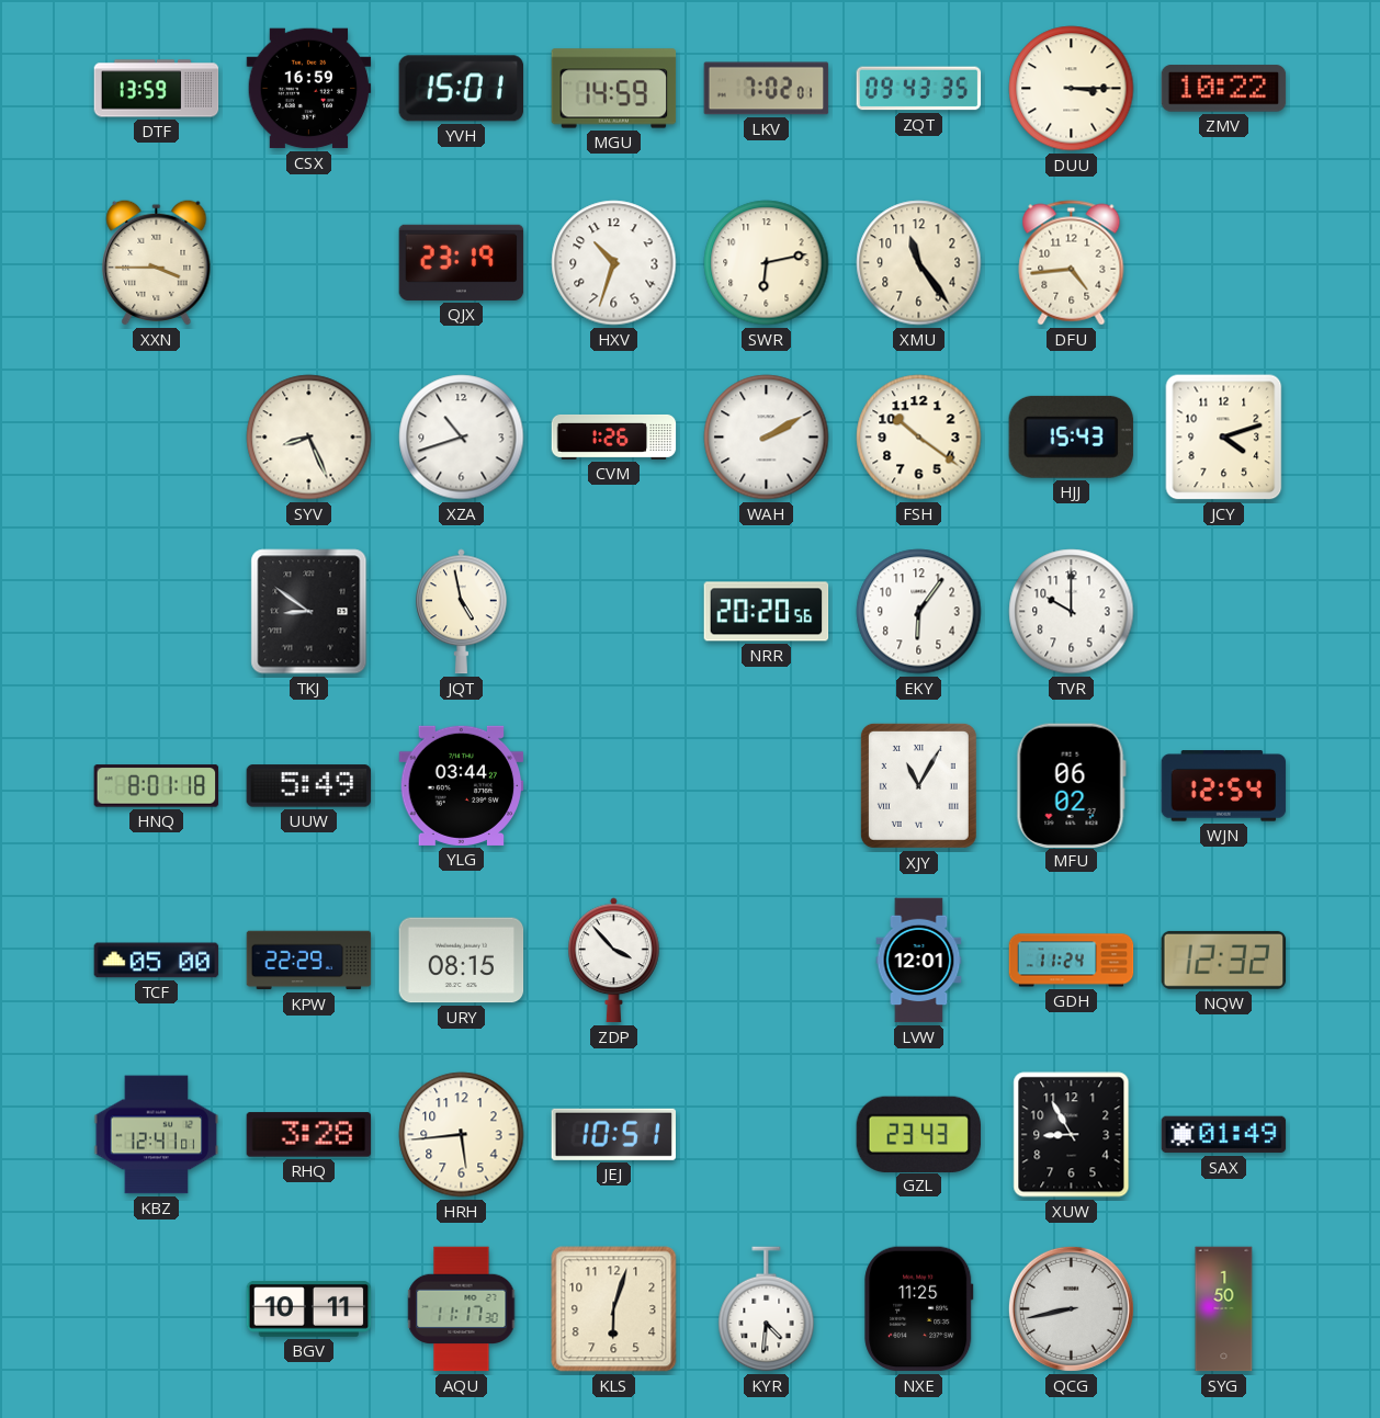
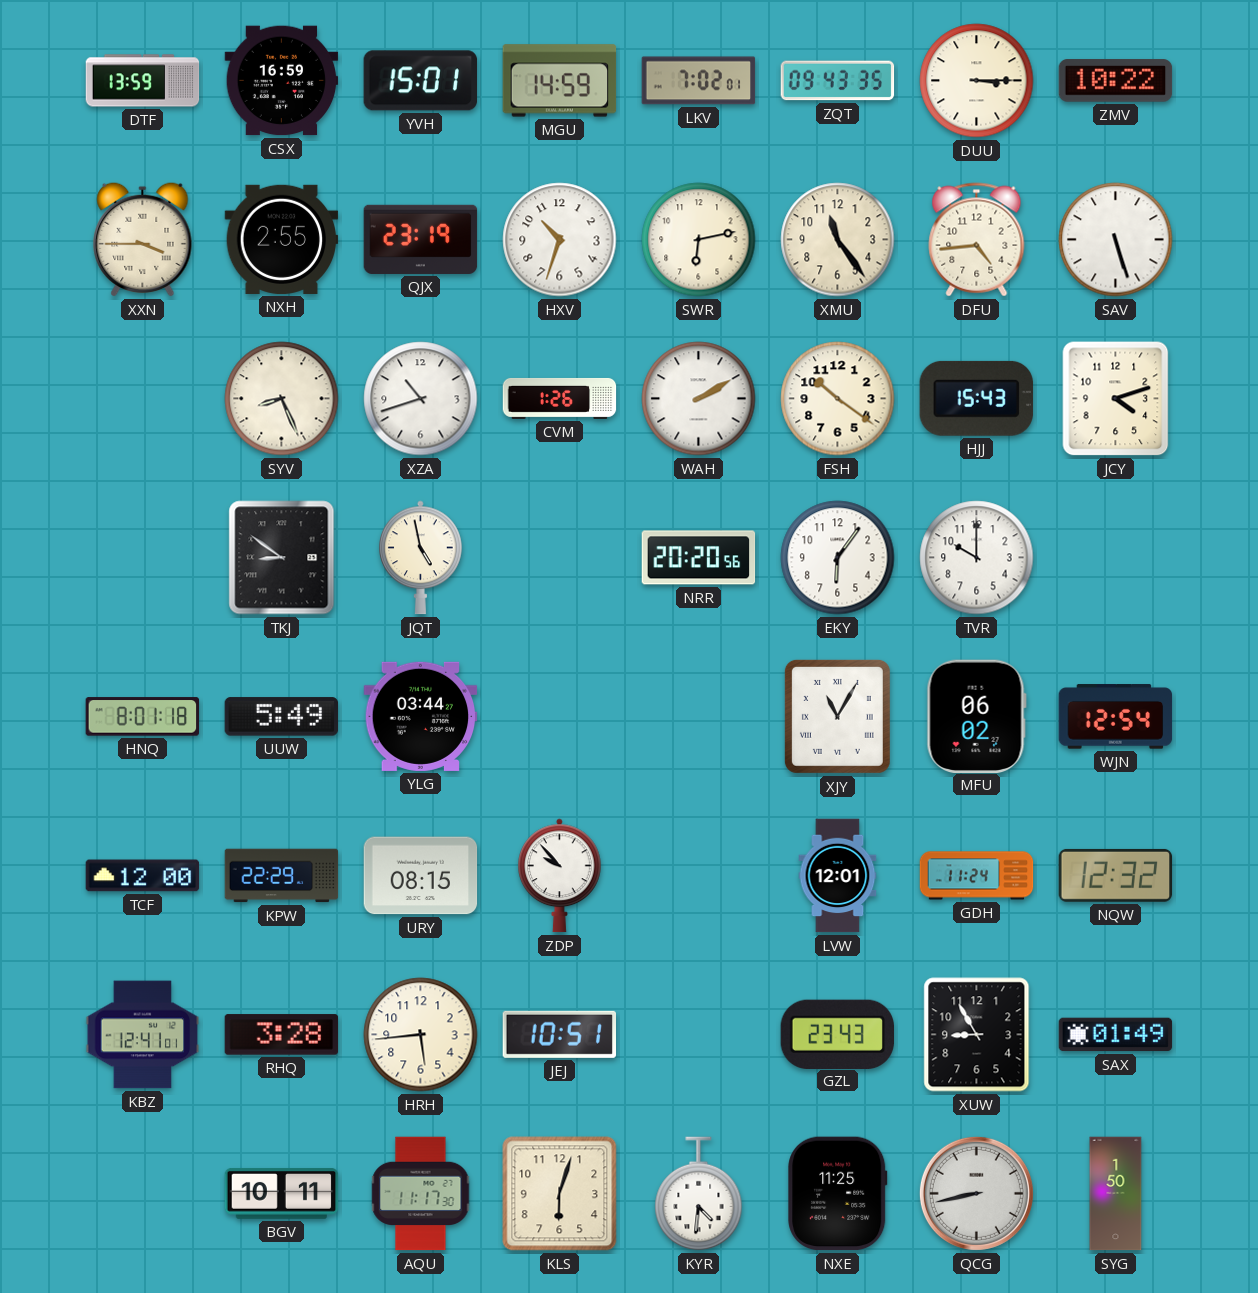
NXH: none -> 2:55 (282, 239)
SAV: none -> 5:27 (1116, 240)
TCF: 05:00 -> 12:00 (143, 876)
ZDP: 3:53 -> 9:53 (560, 876)
